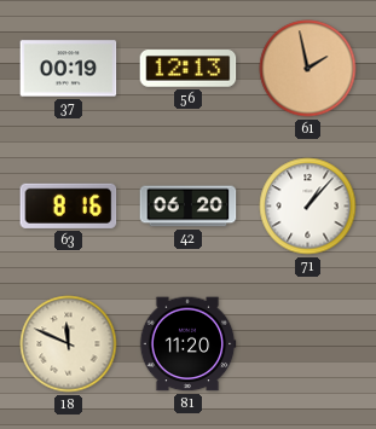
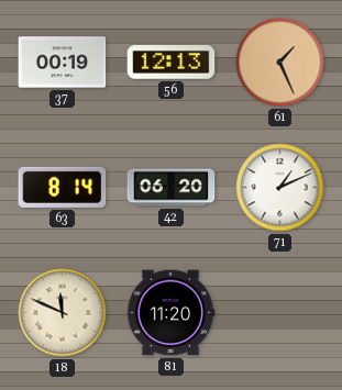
61: 1:58 -> 1:26 (280, 63)
63: 8:16 -> 8:14 (63, 187)
71: 1:07 -> 1:11 (280, 188)
